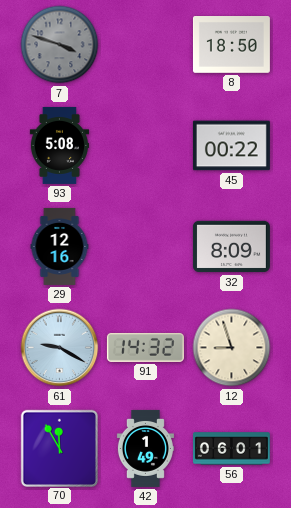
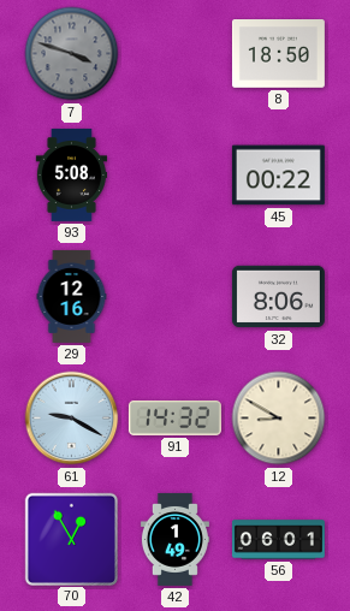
32: 8:09 -> 8:06 (278, 297)
12: 8:57 -> 8:50 (279, 419)
70: 11:55 -> 12:55 (71, 539)
